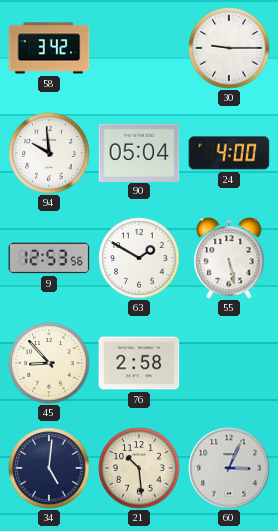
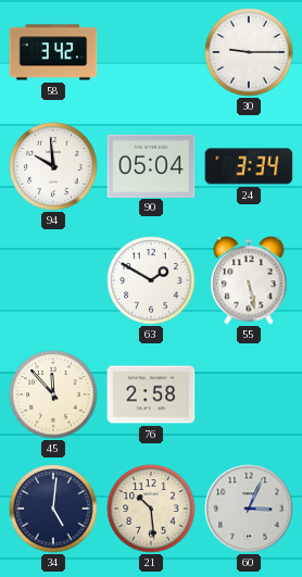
24: 4:00 -> 3:34 (249, 166)
9: 12:53 -> none (49, 258)
45: 8:53 -> 11:53 (53, 394)
